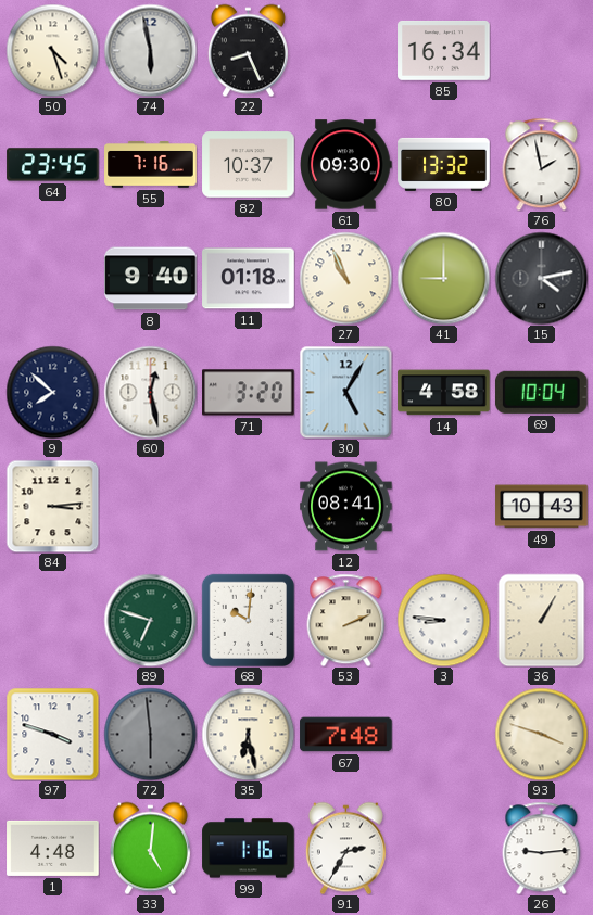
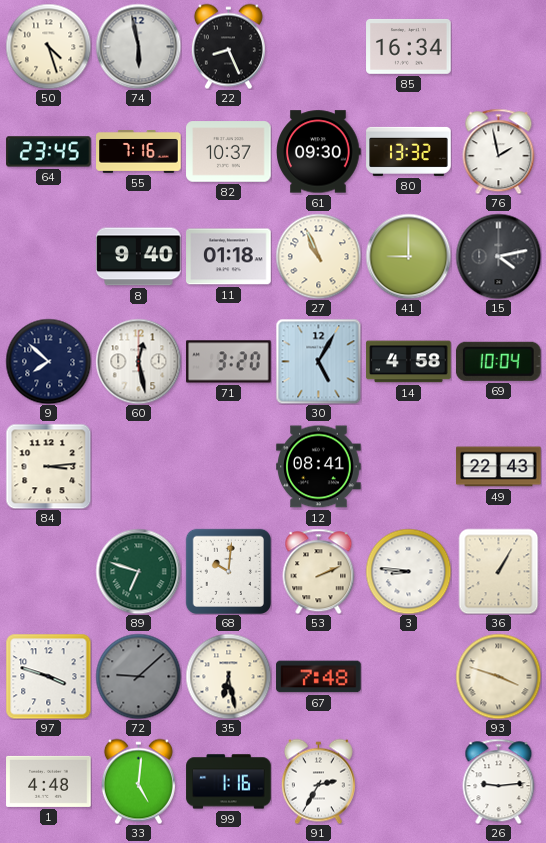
49: 10:43 -> 22:43 (499, 467)
72: 5:59 -> 9:08 (138, 676)
